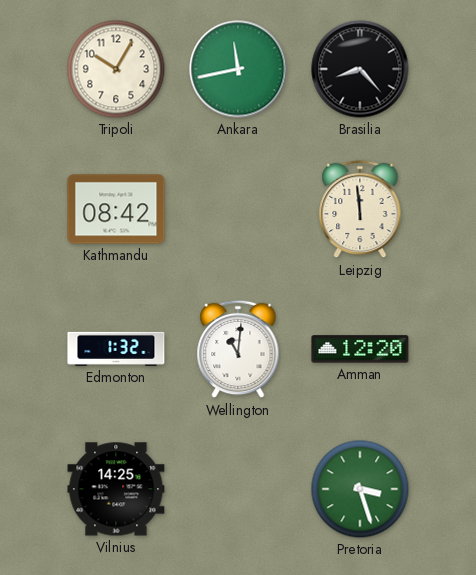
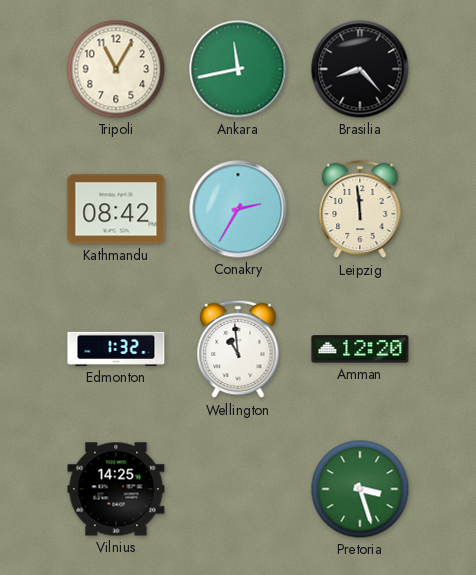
Tripoli: 10:05 -> 11:05 (116, 69)
Conakry: none -> 2:35 (238, 209)
Wellington: 11:01 -> 10:59 (238, 349)
